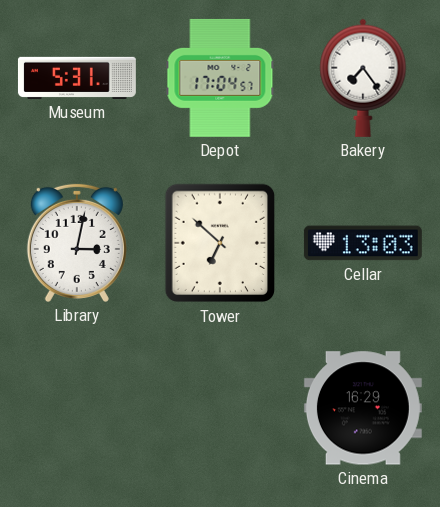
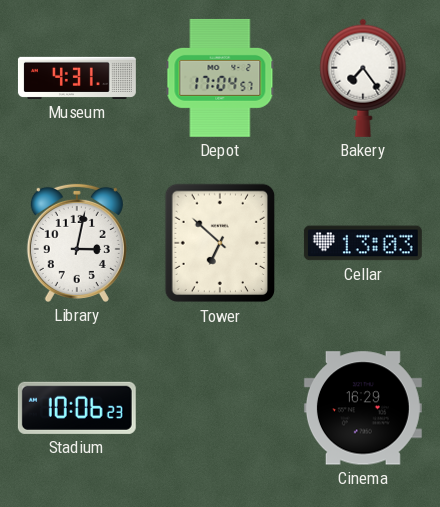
Museum: 5:31 -> 4:31 (77, 78)
Stadium: none -> 10:06 (77, 408)
